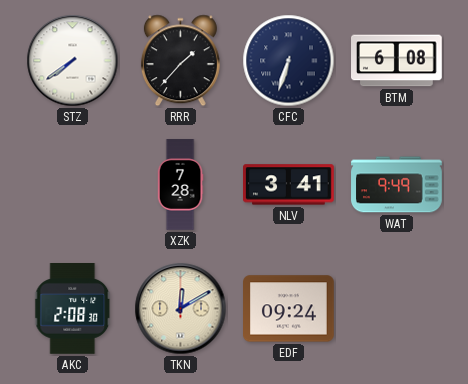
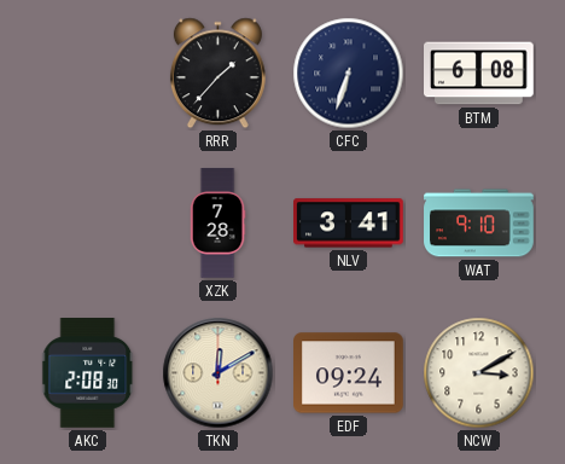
STZ: 7:39 -> none (73, 61)
WAT: 9:49 -> 9:10 (479, 224)
NCW: none -> 3:10 (479, 373)
